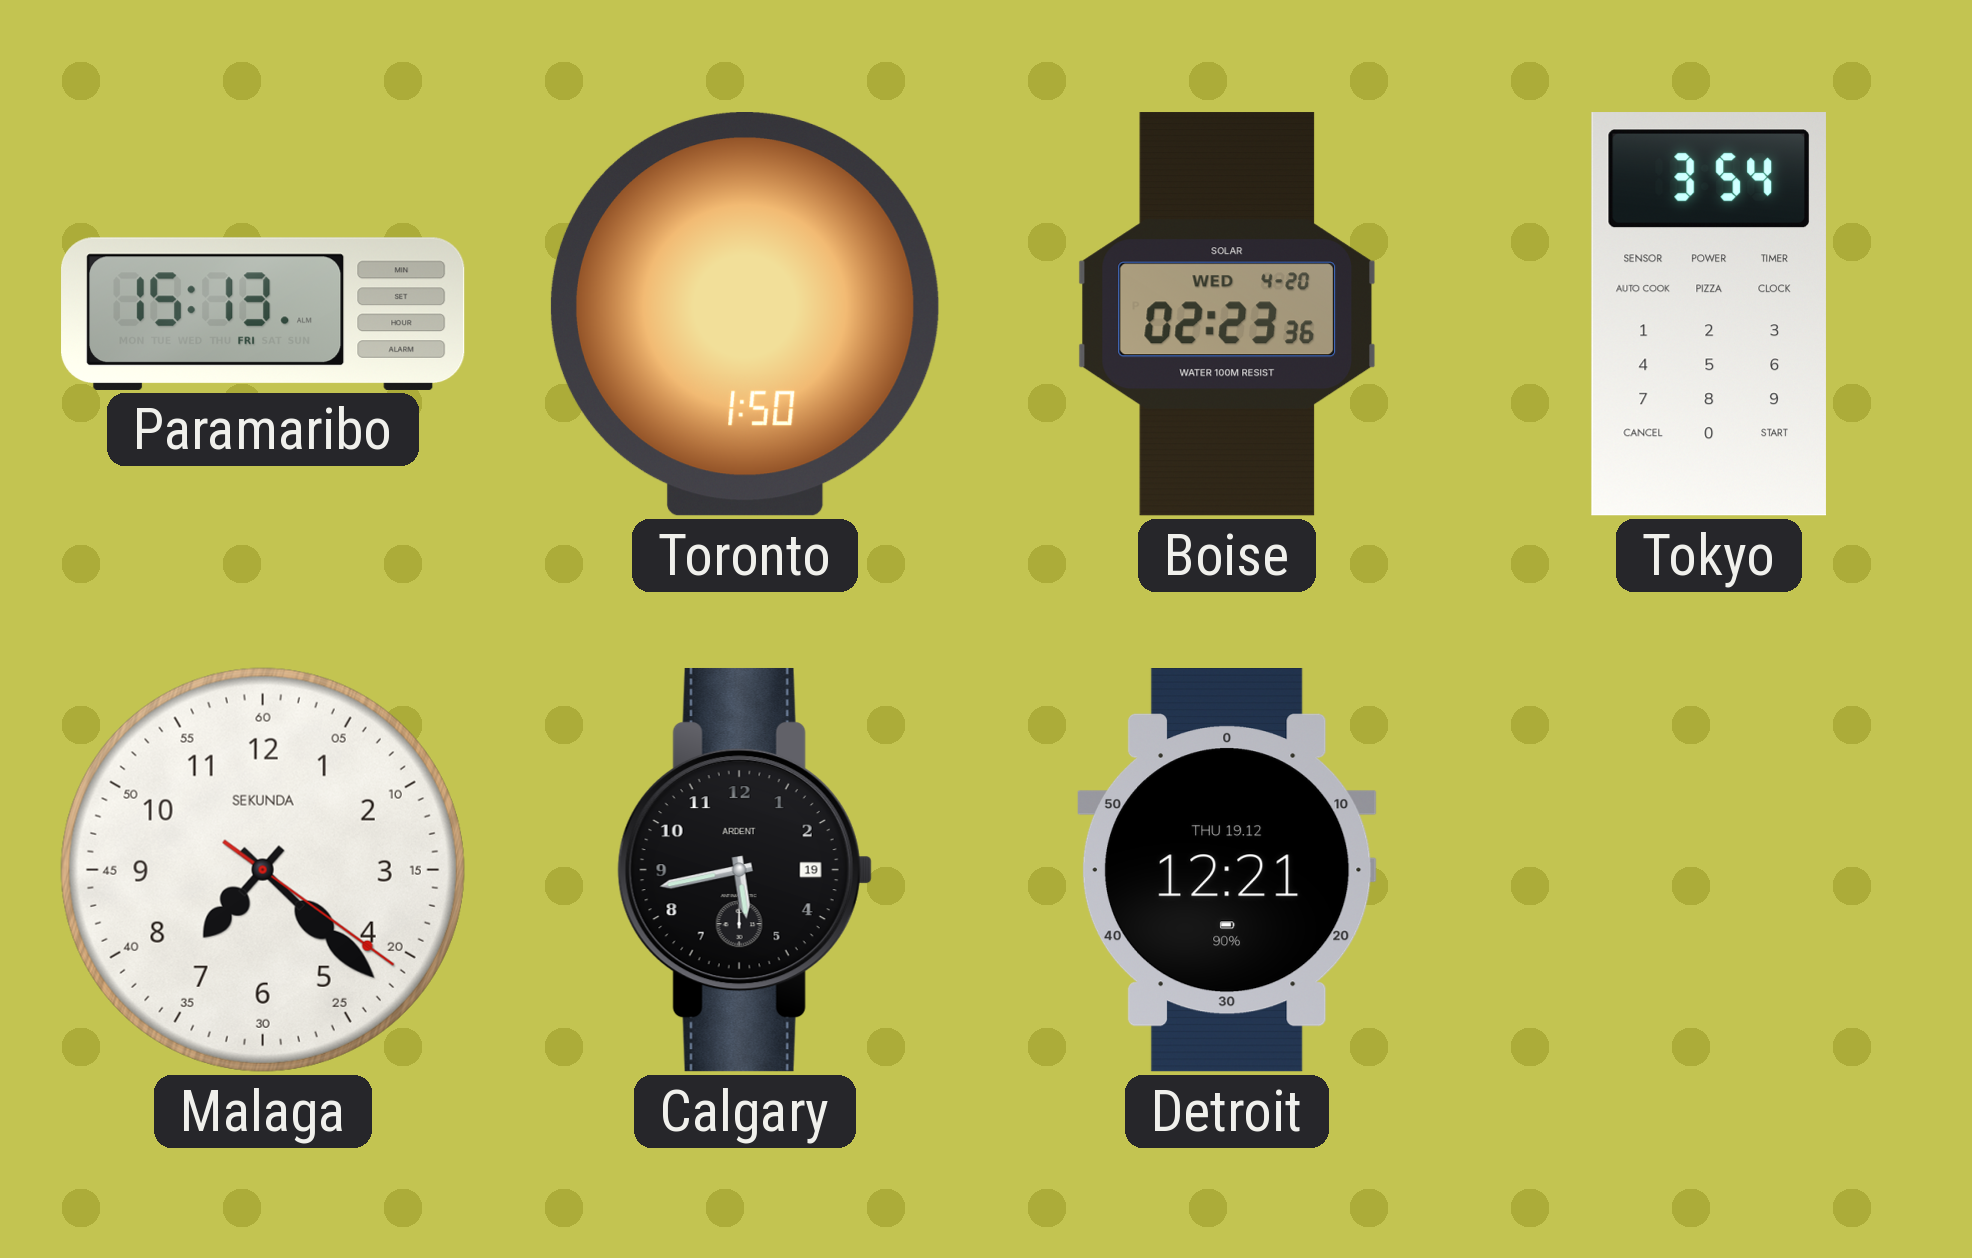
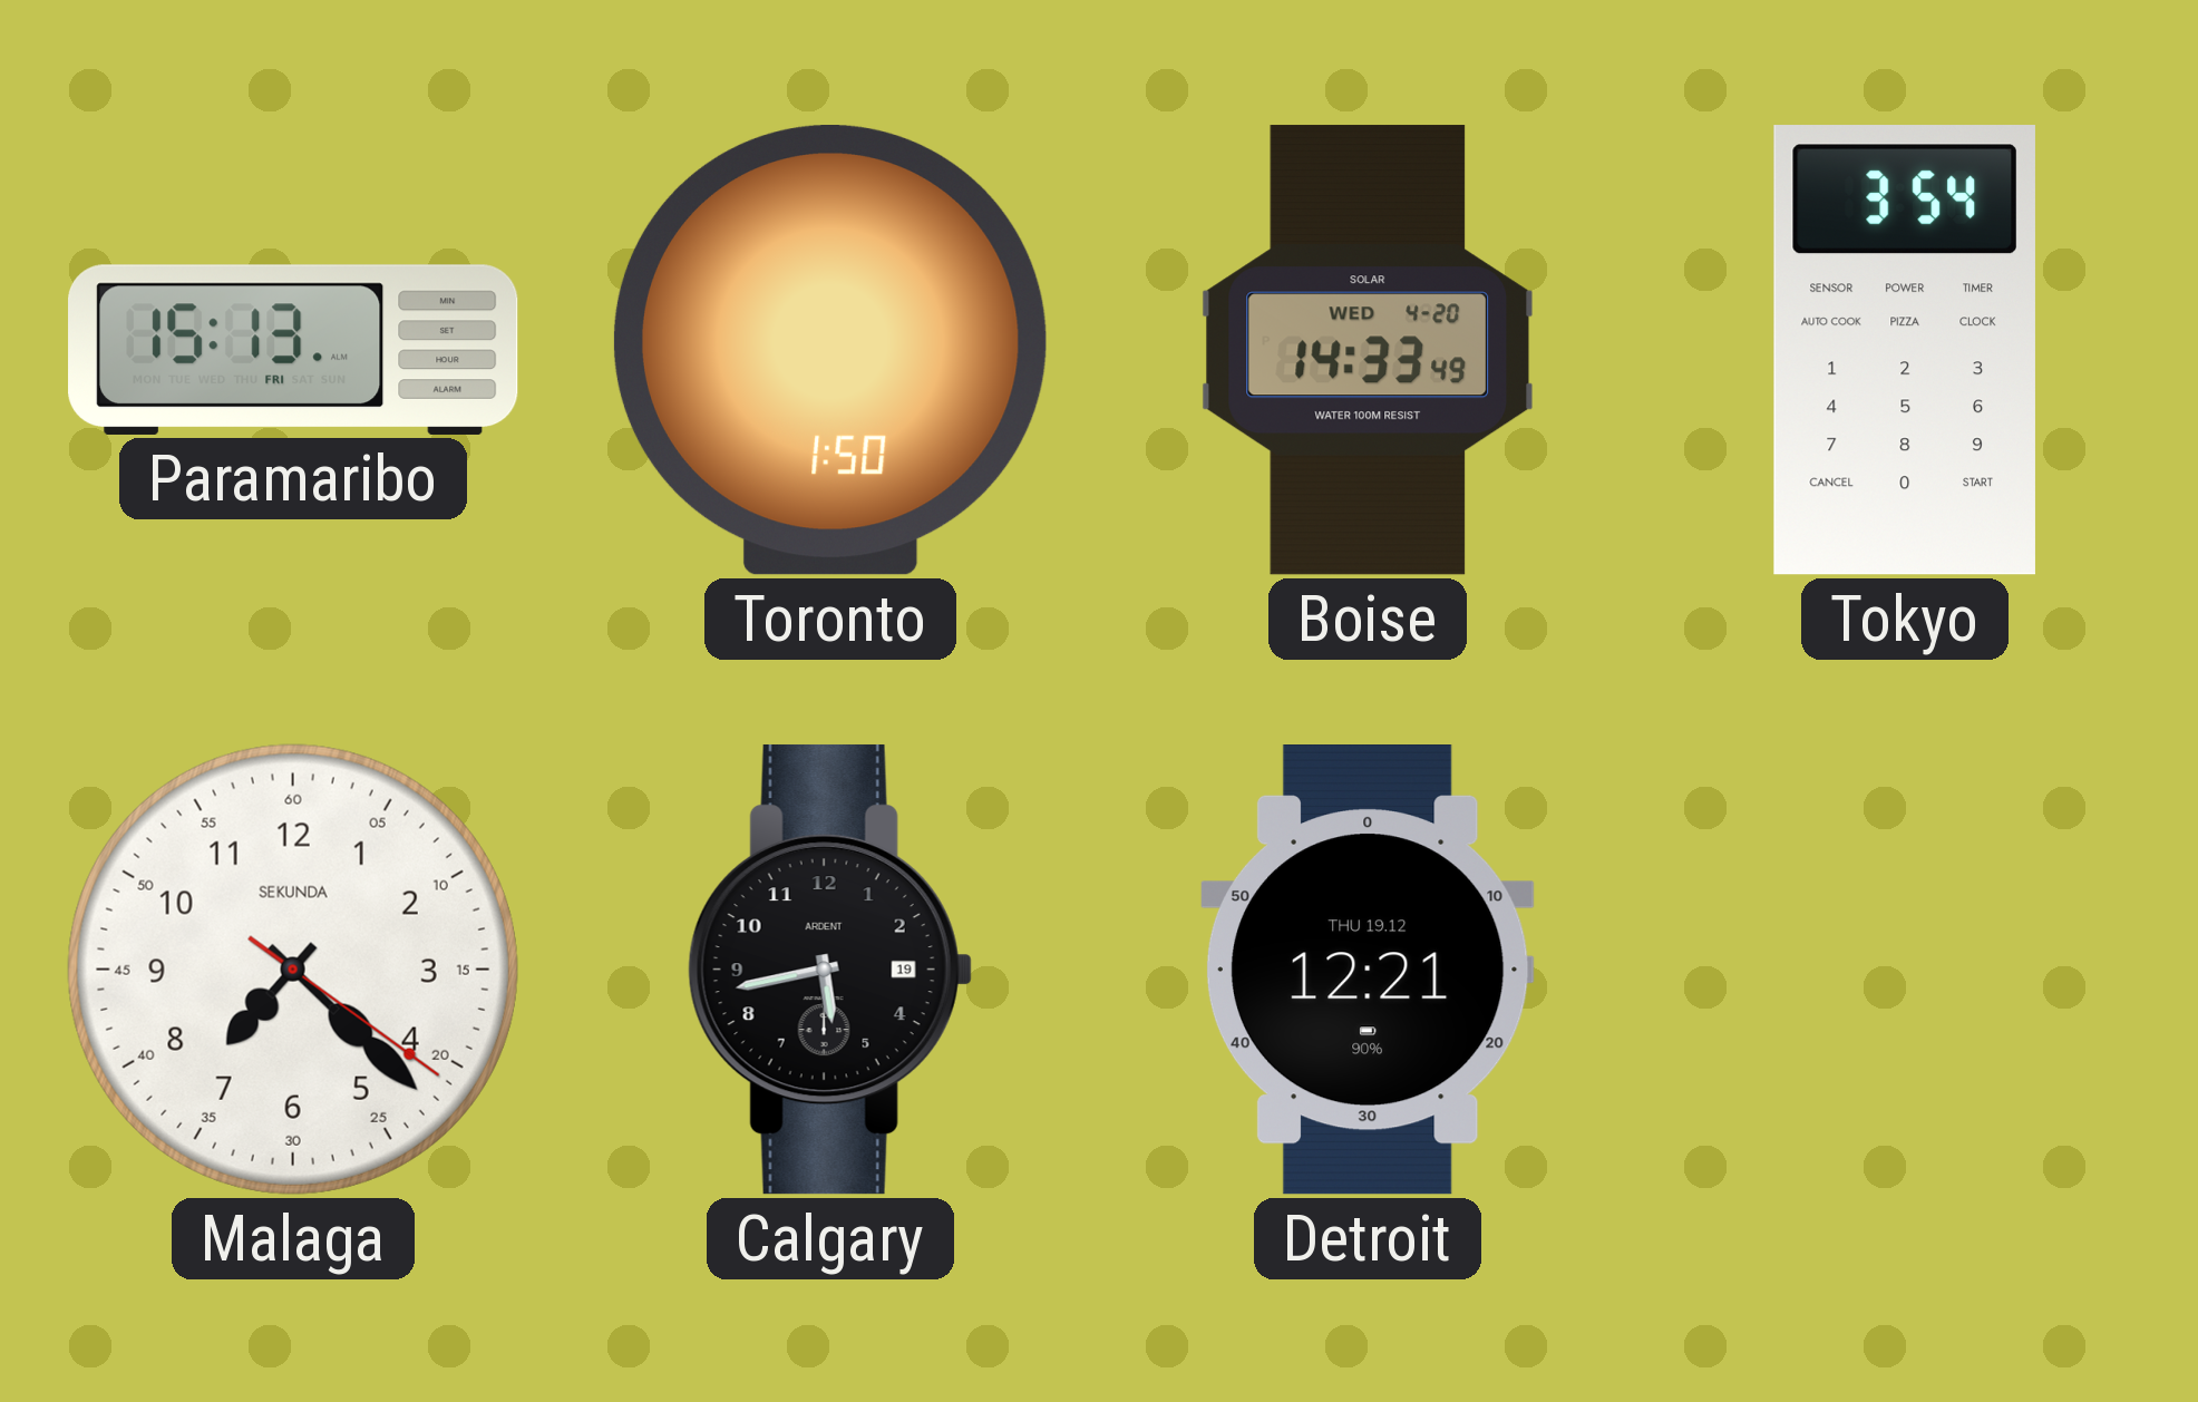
Boise: 02:23 -> 14:33 (1367, 350)
